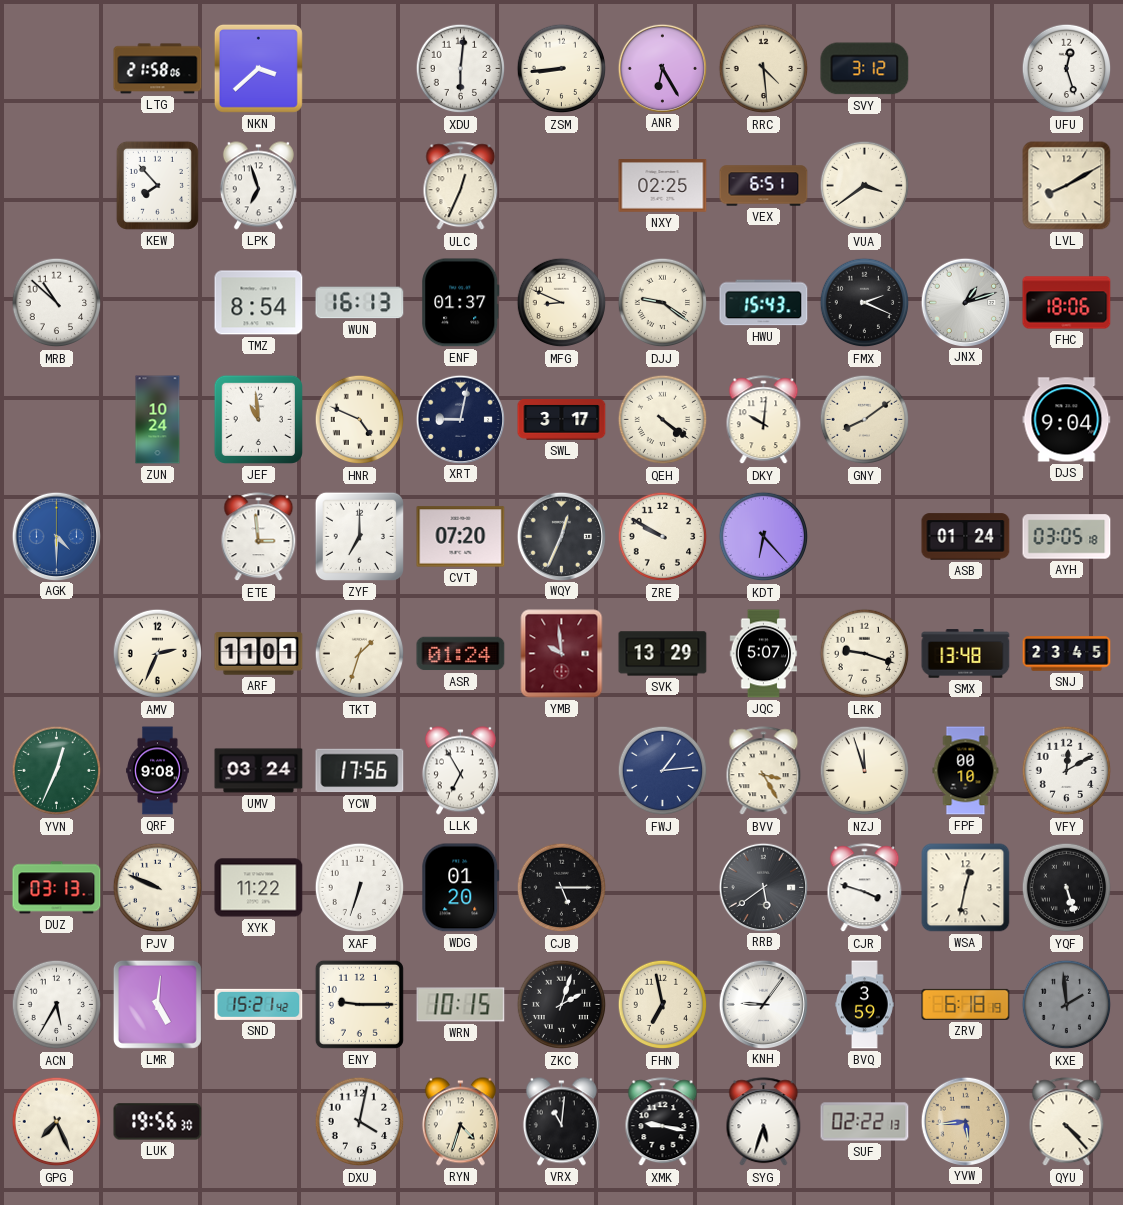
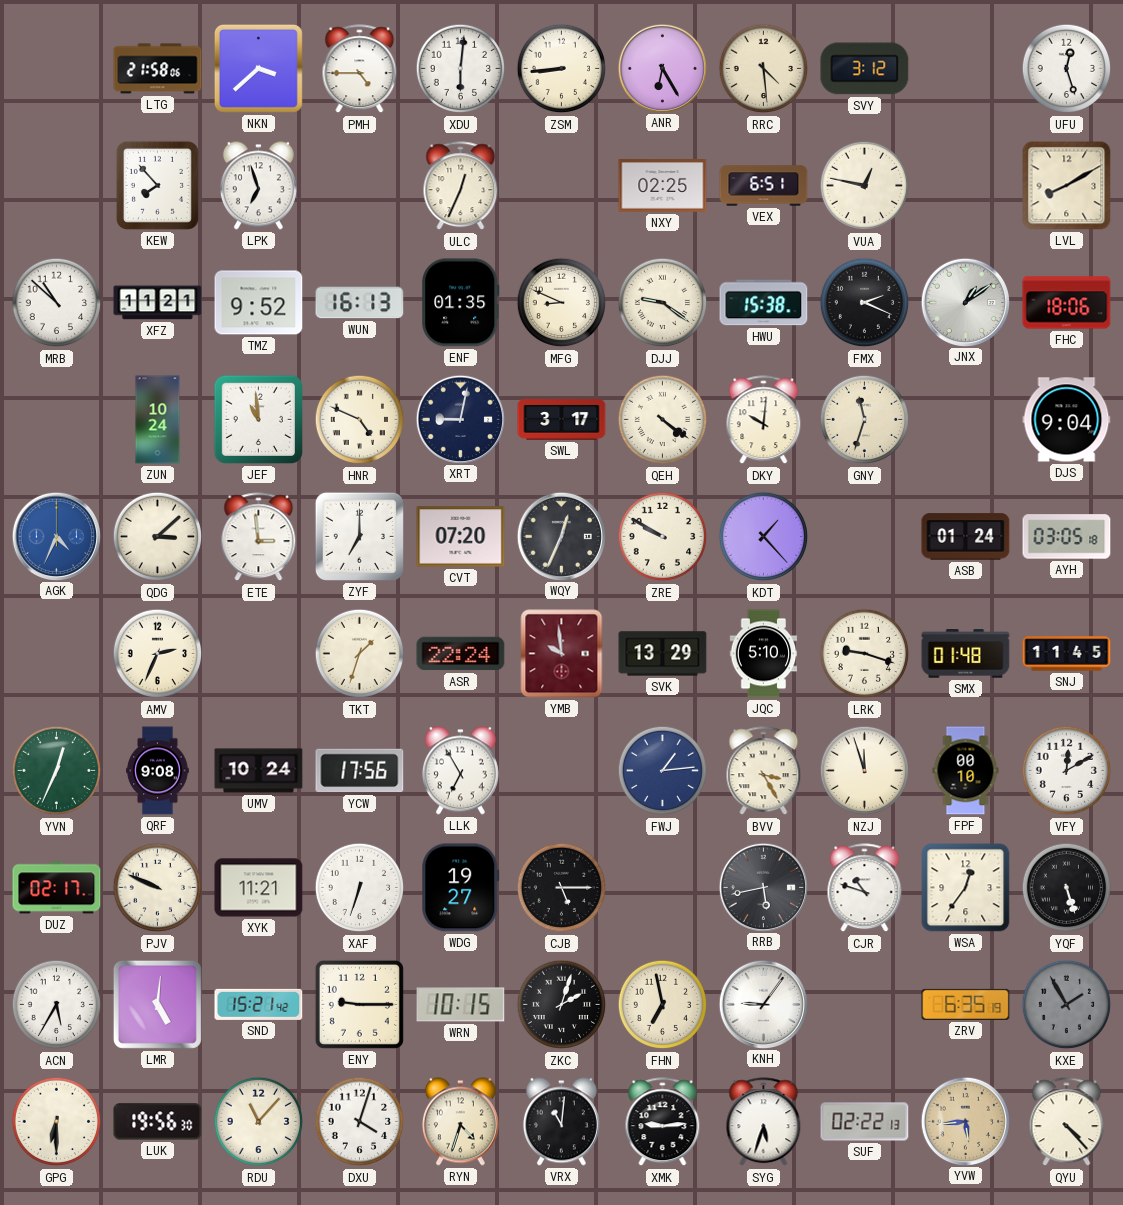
PMH: none -> 4:45 (360, 69)
VUA: 3:39 -> 12:47 (865, 186)
XFZ: none -> 11:21 (158, 303)
TMZ: 8:54 -> 9:52 (259, 303)
ENF: 01:37 -> 01:35 (461, 303)
HWU: 15:43 -> 15:38 (764, 303)
JNX: 1:12 -> 1:09 (965, 302)
GNY: 8:09 -> 11:33 (865, 420)
AGK: 4:30 -> 4:34 (56, 536)
QDG: none -> 3:08 (158, 537)
KDT: 6:23 -> 1:23 (764, 537)
ARF: 11:01 -> none (259, 654)
ASR: 01:24 -> 22:24 (461, 654)
JQC: 5:07 -> 5:10 (764, 654)
SMX: 13:48 -> 01:48 (966, 654)
SNJ: 23:45 -> 11:45 (1067, 654)
UMV: 03:24 -> 10:24 (259, 771)
DUZ: 03:13 -> 02:17 (57, 888)
XYK: 11:22 -> 11:21 (259, 888)
WDG: 01:20 -> 19:27 (461, 888)
RRB: 5:39 -> 5:43 (763, 887)
CJR: 3:48 -> 10:48 (865, 888)
WSA: 12:32 -> 12:36 (966, 888)
BVQ: 3:59 -> none (865, 1005)
ZRV: 6:18 -> 6:35 (966, 1004)
KXE: 1:59 -> 1:55 (1067, 1005)
GPG: 7:26 -> 6:30 (57, 1122)
RDU: none -> 11:07 (259, 1122)
DXU: 4:02 -> 4:03 (360, 1122)
XMK: 9:17 -> 9:14 (663, 1122)
